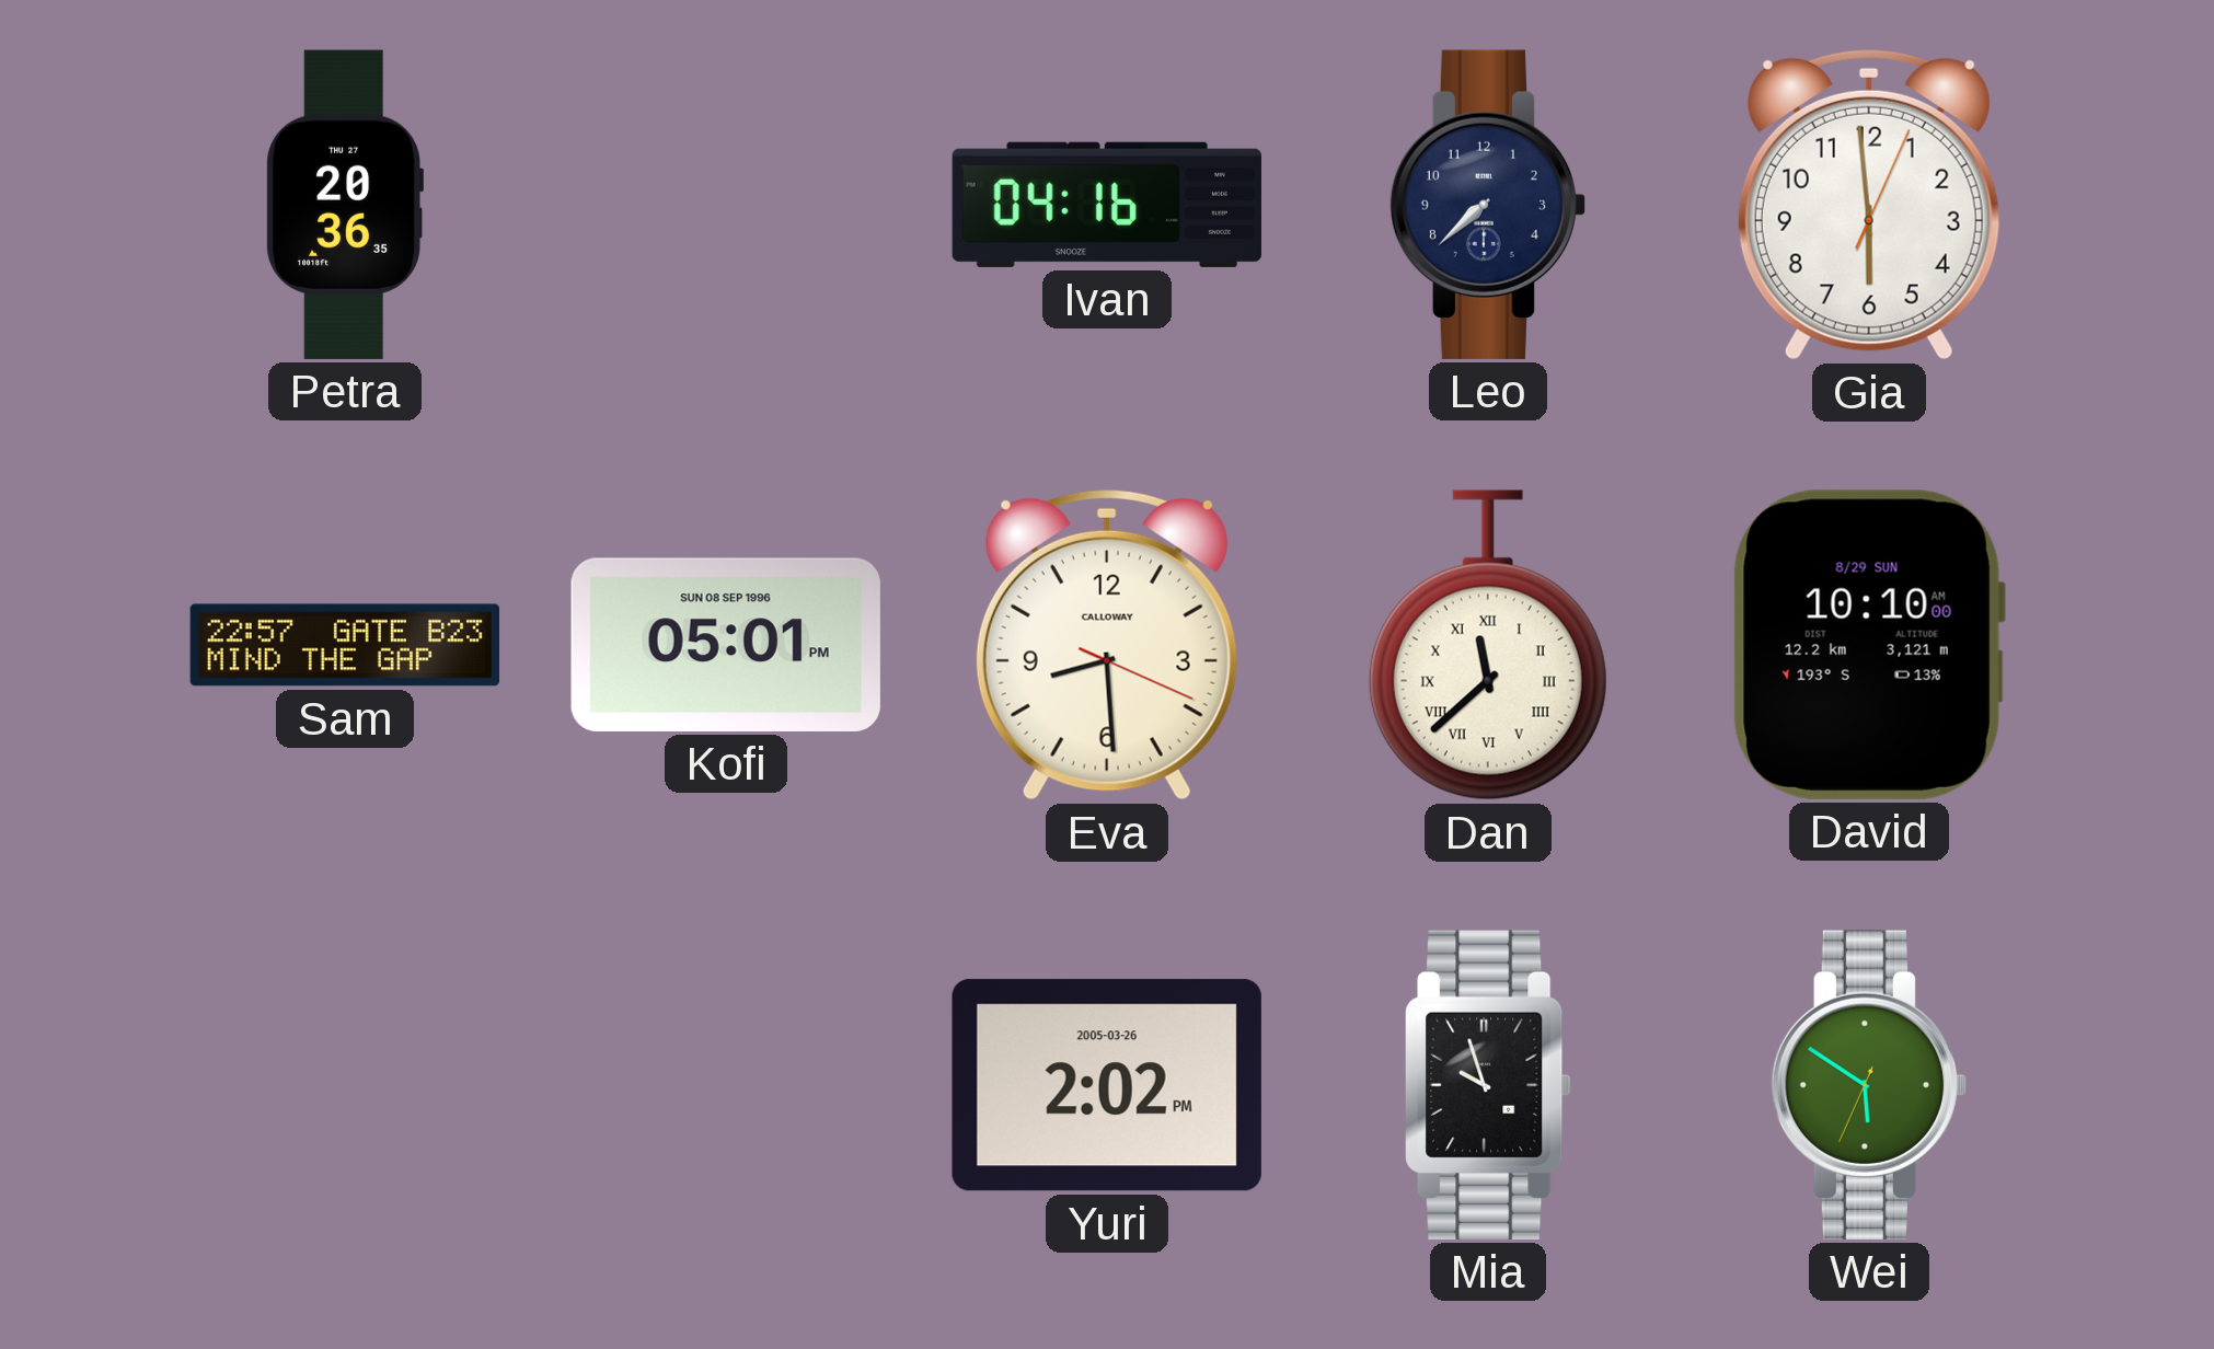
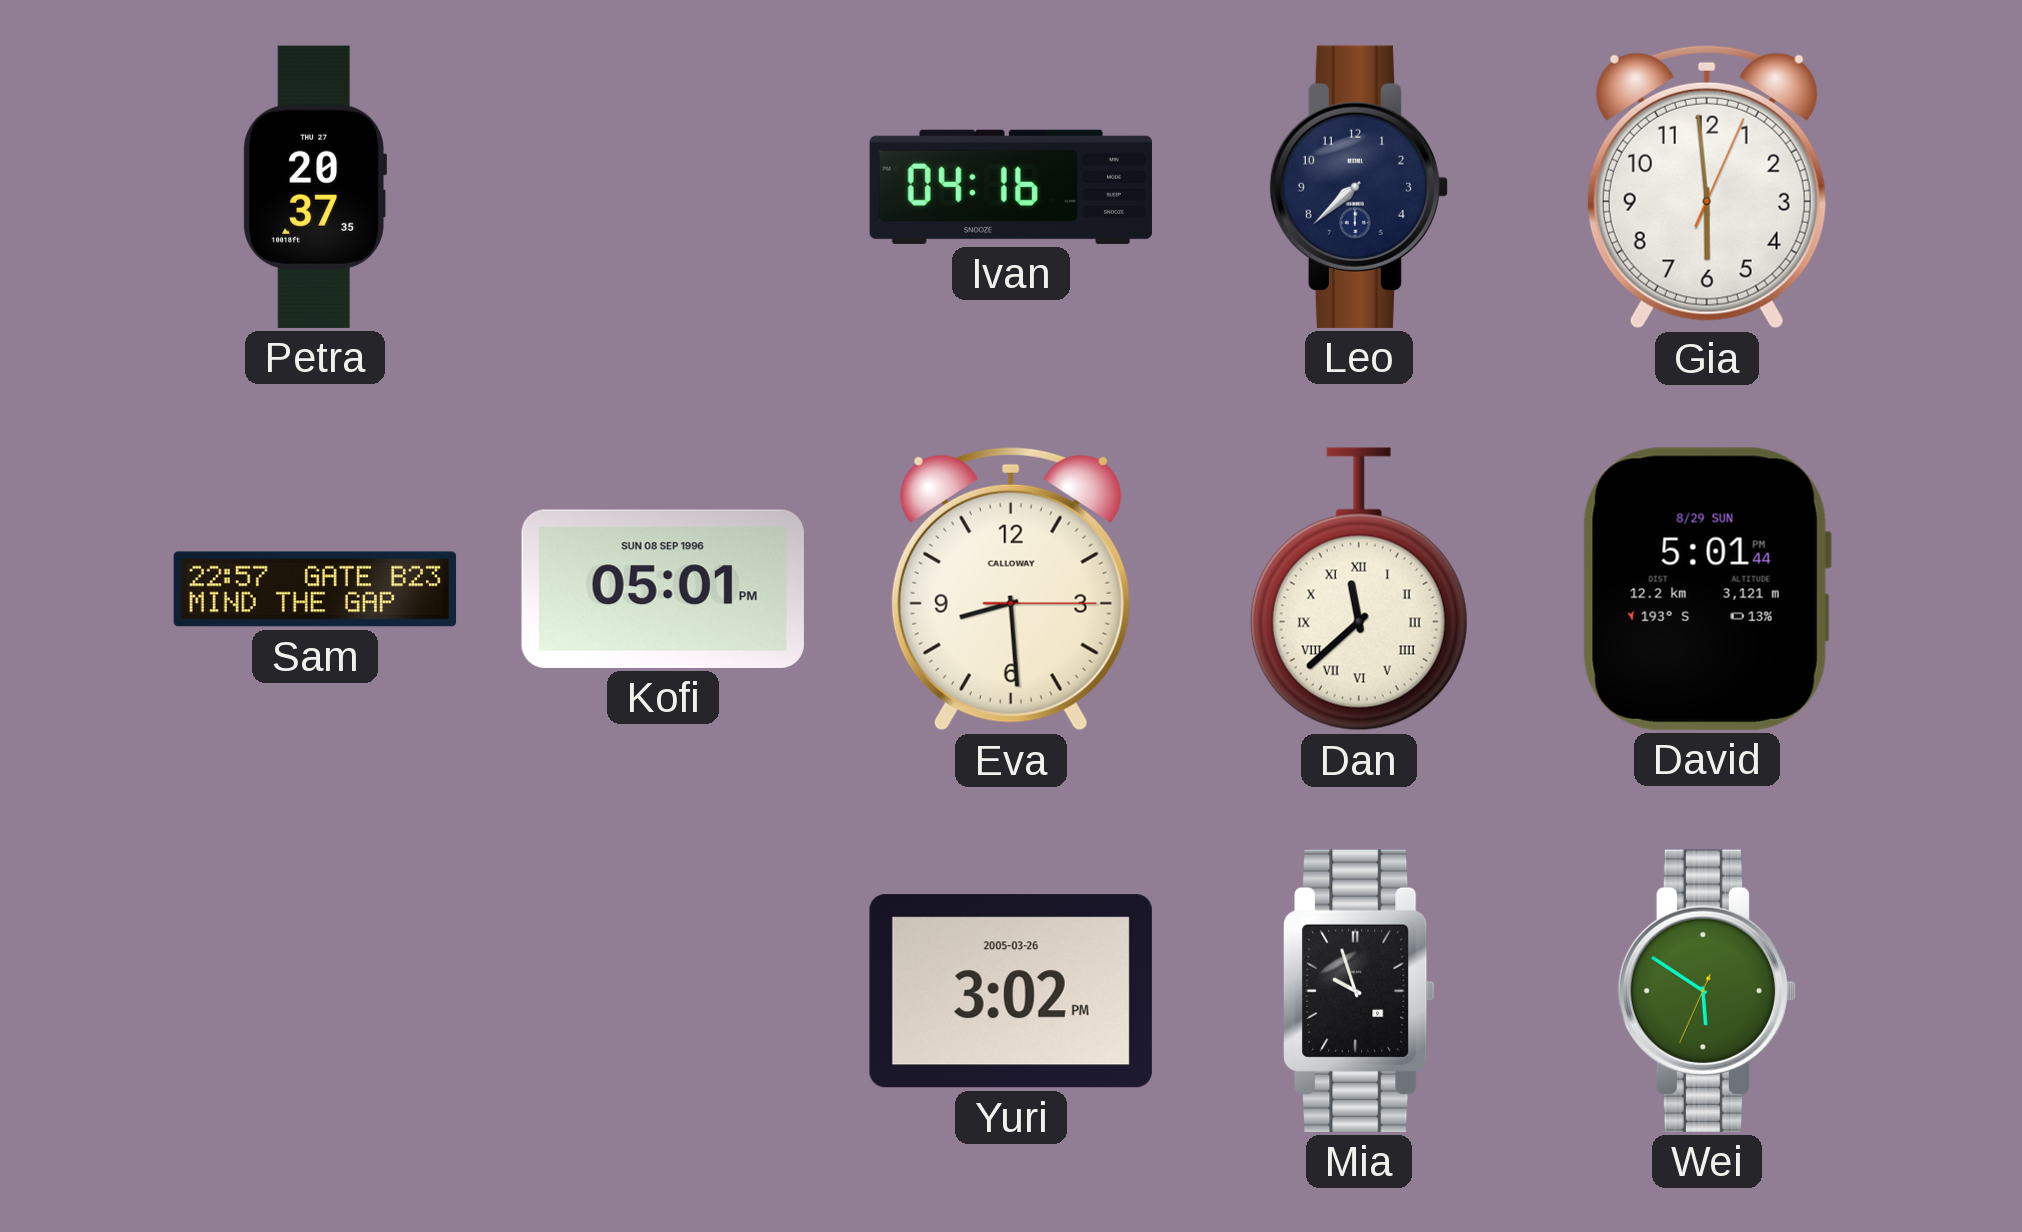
Petra: 20:36 -> 20:37 (314, 187)
Eva: 8:29:19 -> 8:29:15 (1011, 589)
David: 10:10 -> 5:01 (1707, 589)
Yuri: 2:02 -> 3:02 (1011, 991)
